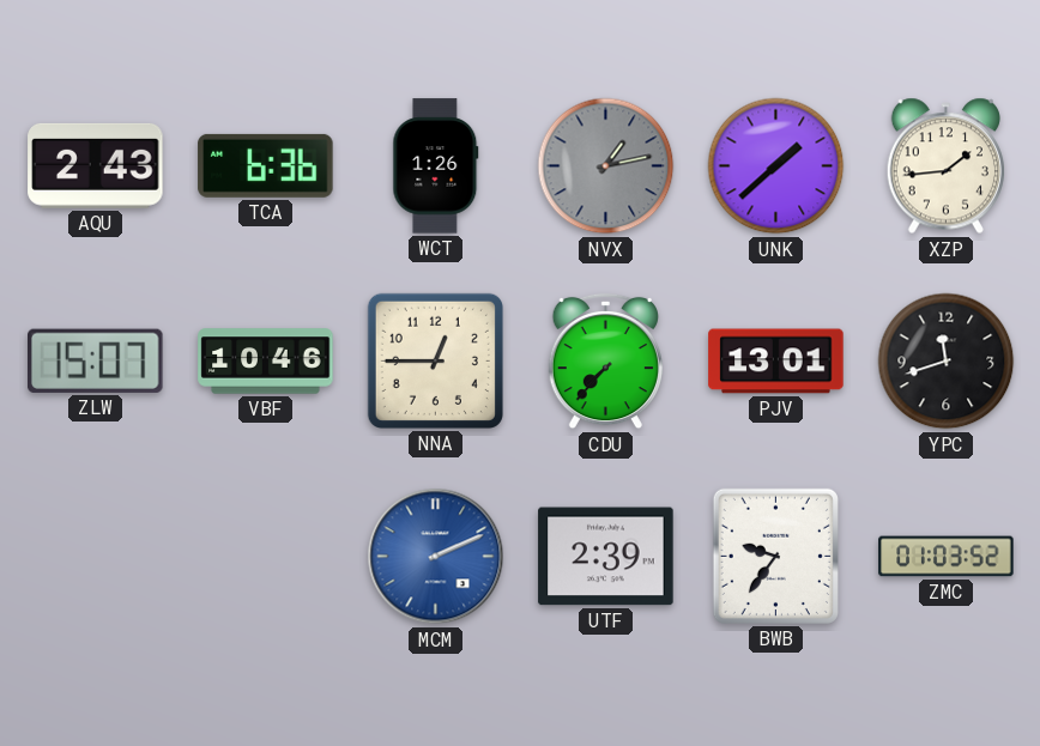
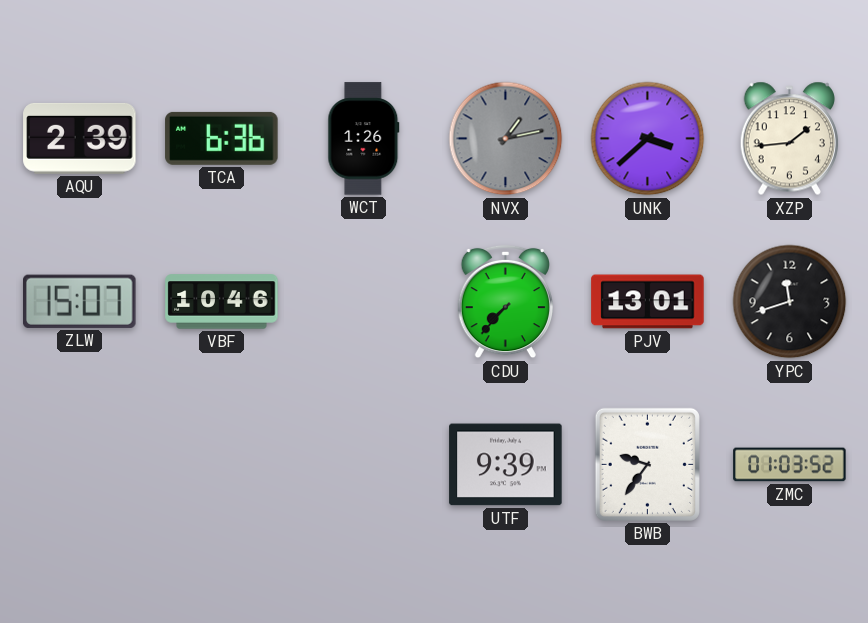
AQU: 2:43 -> 2:39 (80, 138)
UNK: 1:38 -> 3:38 (648, 139)
NNA: 12:45 -> none (435, 360)
MCM: 2:11 -> none (436, 557)
UTF: 2:39 -> 9:39 (506, 465)
